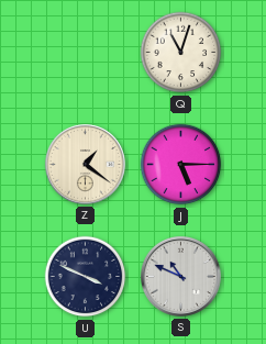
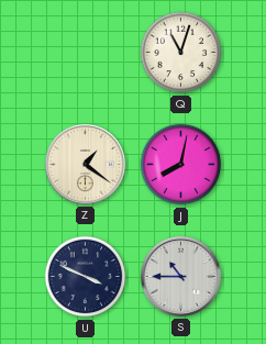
J: 5:15 -> 8:02 (181, 165)
S: 10:49 -> 10:45 (180, 276)
